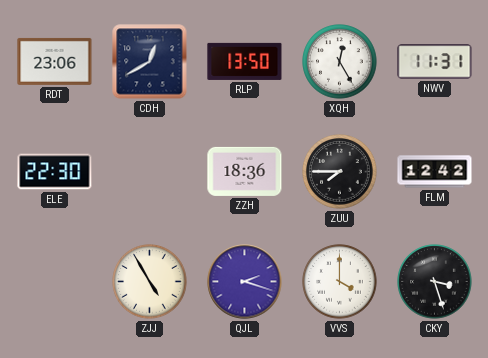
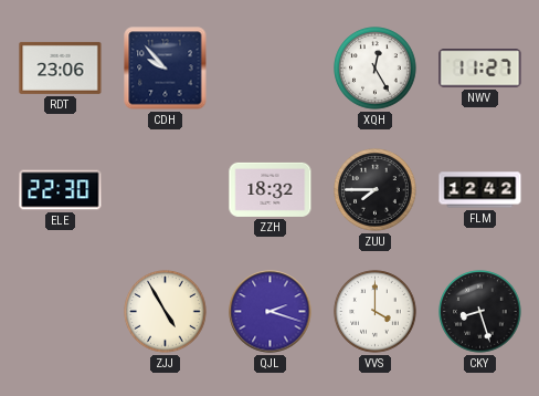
CDH: 12:40 -> 9:53 (166, 69)
RLP: 13:50 -> none (245, 61)
NWV: 11:31 -> 11:27 (480, 69)
ZZH: 18:36 -> 18:32 (271, 189)
CKY: 3:27 -> 8:27 (480, 312)
